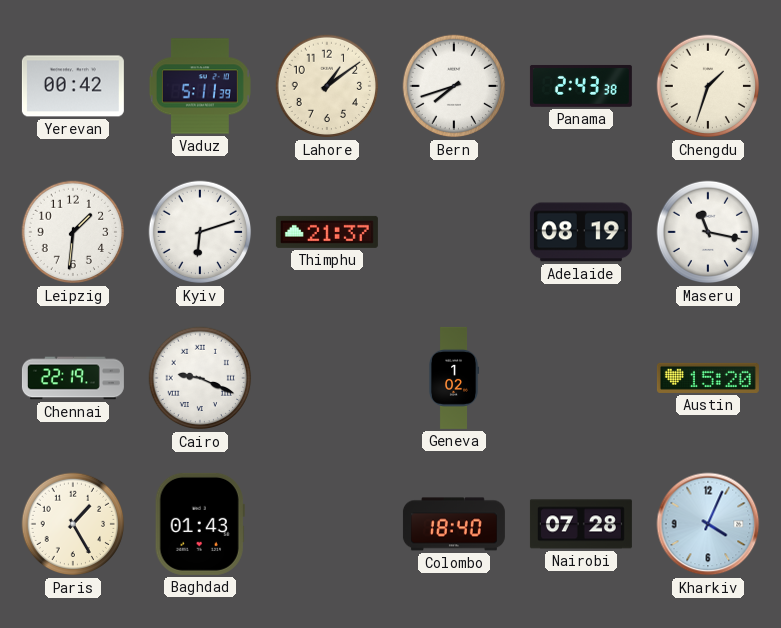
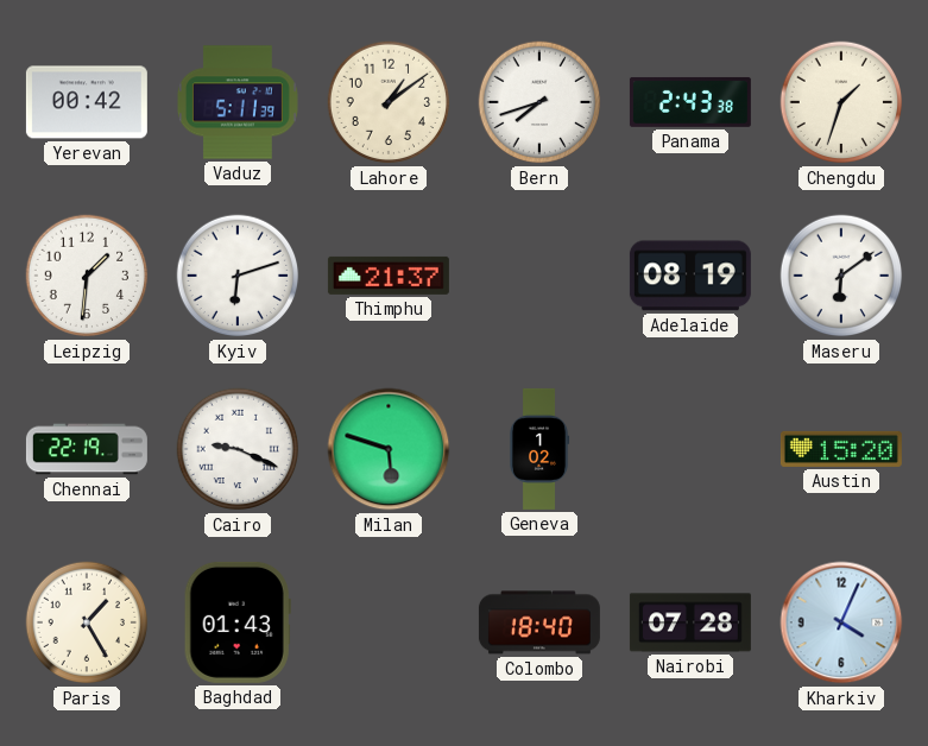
Maseru: 11:17 -> 6:09 (841, 276)
Milan: none -> 5:48 (389, 449)
